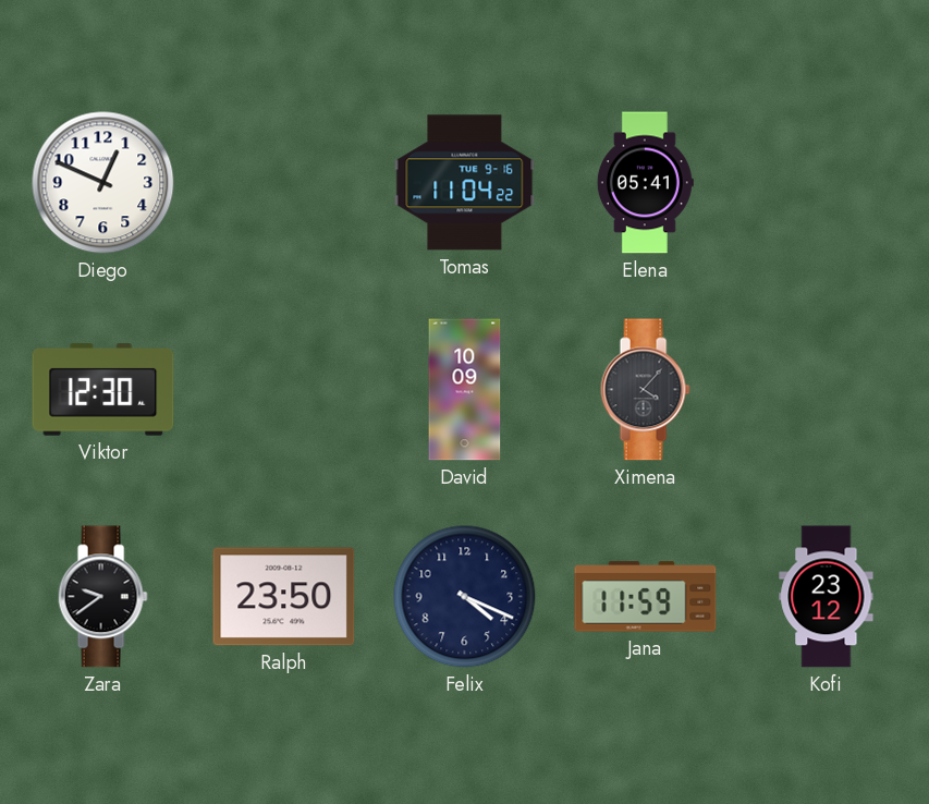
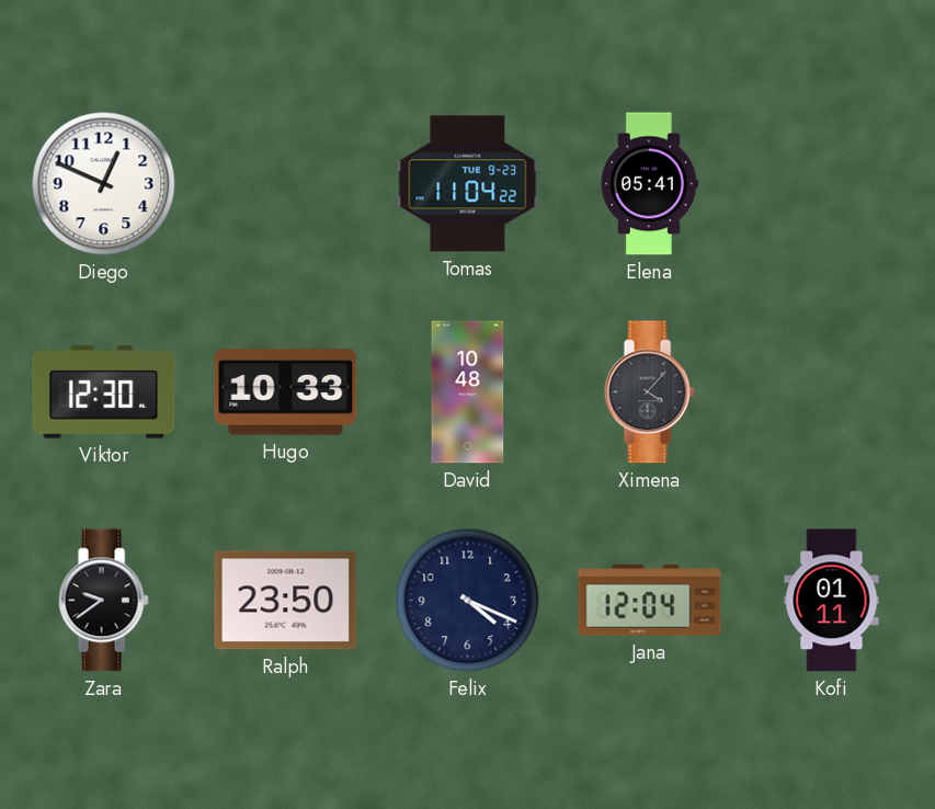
Tomas date: TUE 9-16 -> TUE 9-23 (468, 184)
Hugo: none -> 10:33 (286, 392)
David: 10:09 -> 10:48 (468, 392)
Jana: 11:59 -> 12:04 (650, 601)
Kofi: 23:12 -> 01:11 (832, 601)
